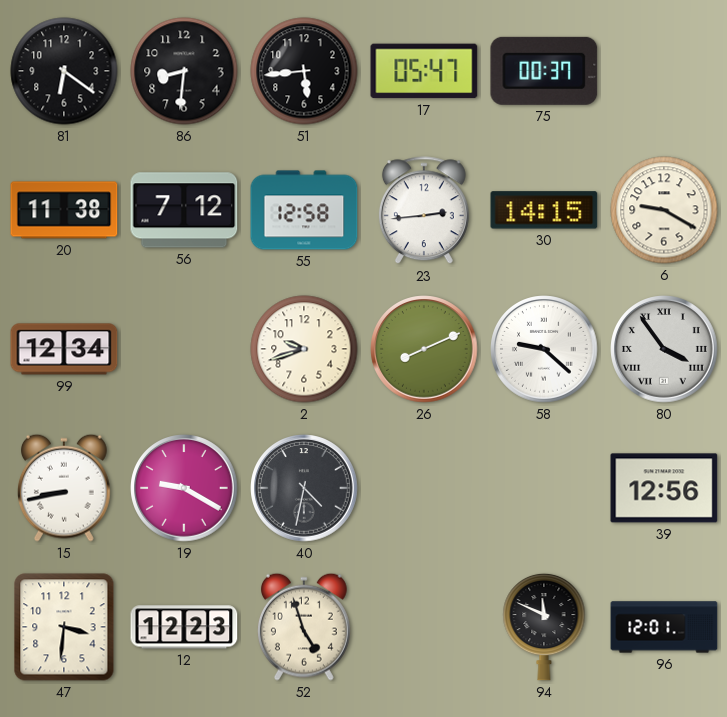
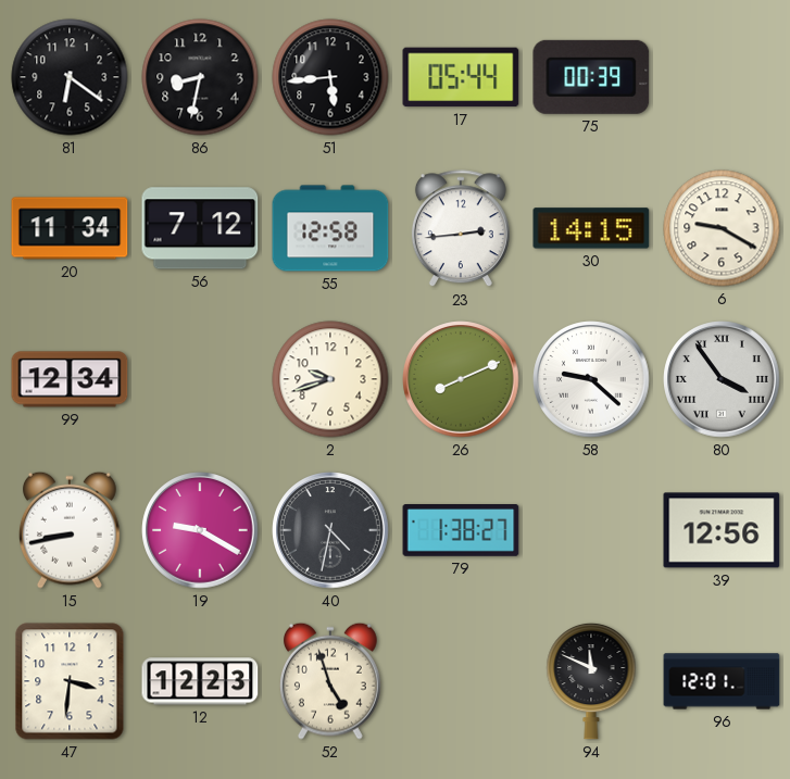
86: 8:31 -> 8:32 (200, 77)
17: 05:47 -> 05:44 (461, 77)
75: 00:37 -> 00:39 (591, 77)
20: 11:38 -> 11:34 (70, 228)
79: none -> 1:38 (461, 531)
